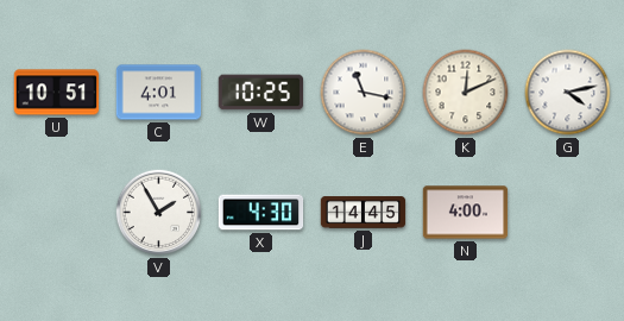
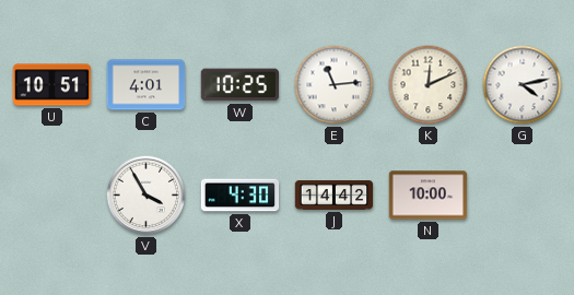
E: 11:17 -> 11:14 (335, 85)
V: 1:55 -> 3:55 (147, 196)
J: 14:45 -> 14:42 (335, 196)
N: 4:00 -> 10:00 (429, 196)
